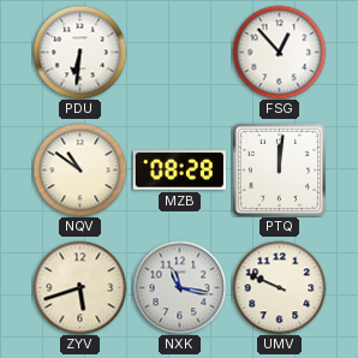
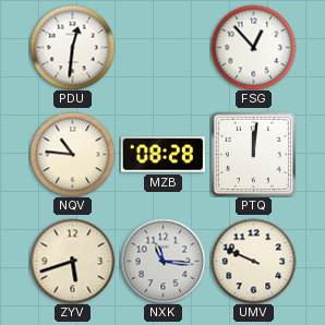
PDU: 6:31 -> 12:31 (72, 47)
NQV: 10:51 -> 10:46 (72, 154)
NXK: 11:17 -> 11:16 (162, 261)
